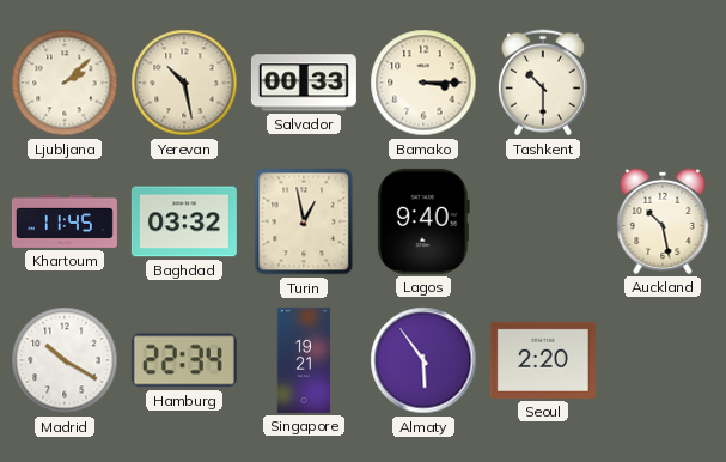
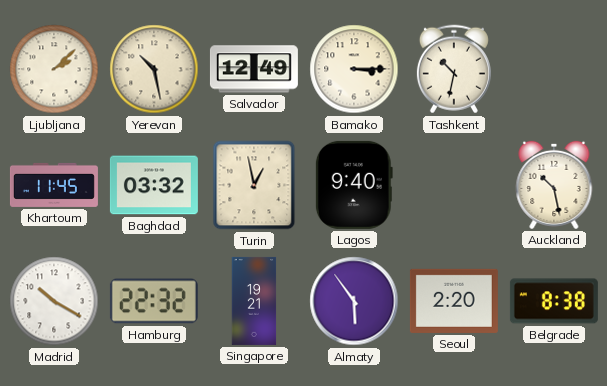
Salvador: 00:33 -> 12:49 (254, 69)
Tashkent: 10:30 -> 10:32 (454, 69)
Hamburg: 22:34 -> 22:32 (154, 301)
Belgrade: none -> 8:38 (554, 301)
